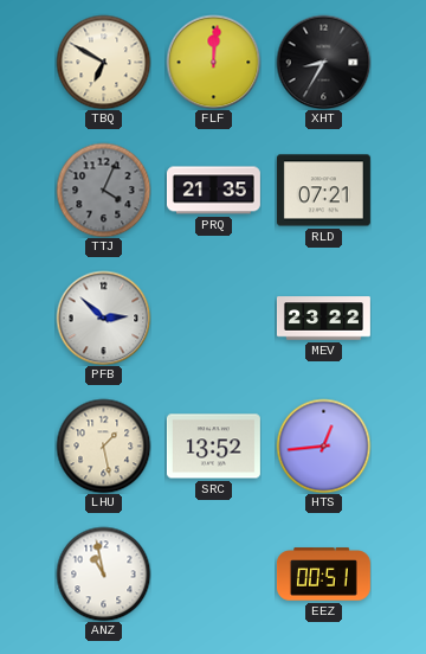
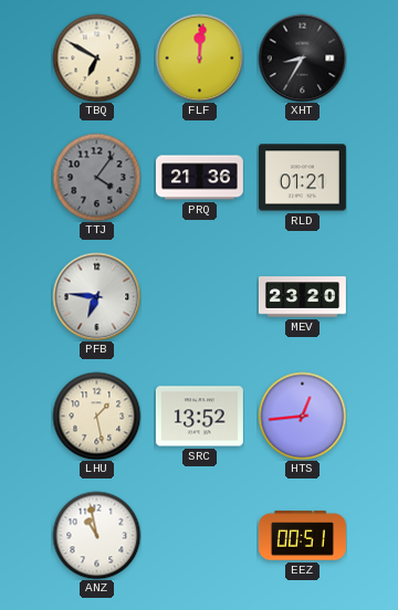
TTJ: 4:04 -> 4:06 (96, 177)
PRQ: 21:35 -> 21:36 (199, 178)
RLD: 07:21 -> 01:21 (302, 178)
PFB: 2:52 -> 6:46 (96, 296)
MEV: 23:22 -> 23:20 (302, 297)
